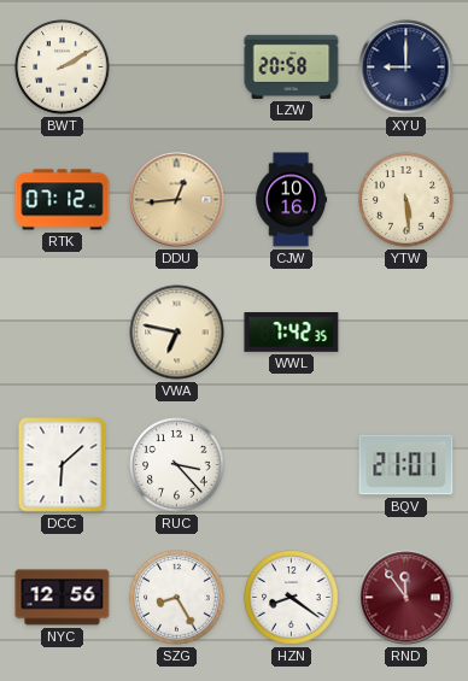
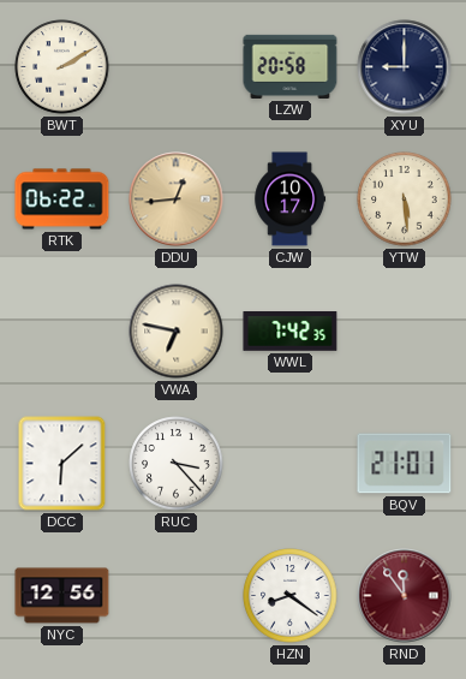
RTK: 07:12 -> 06:22 (62, 199)
CJW: 10:16 -> 10:17 (291, 199)
SZG: 8:25 -> none (177, 598)
